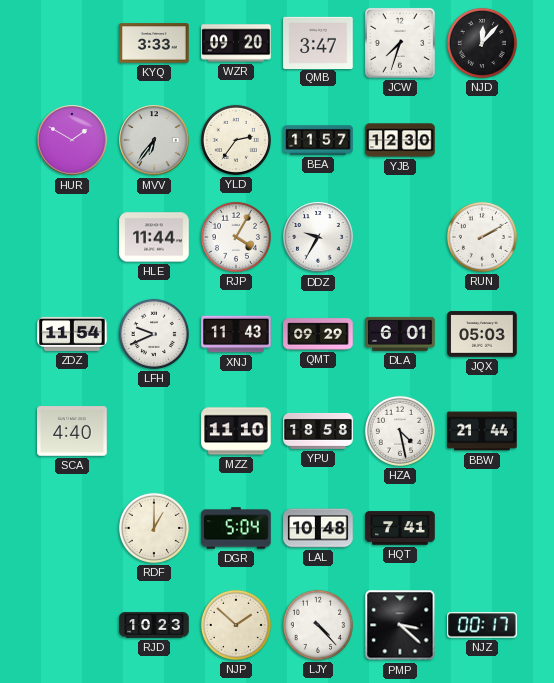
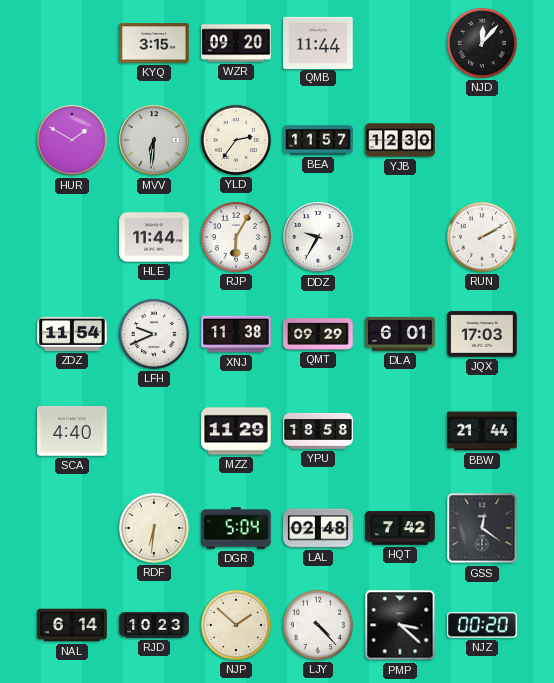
KYQ: 3:33 -> 3:15 (154, 43)
QMB: 3:47 -> 11:44 (318, 42)
JCW: 7:33 -> none (400, 43)
MVV: 6:36 -> 6:31 (154, 140)
RJP: 4:05 -> 6:05 (236, 237)
XNJ: 11:43 -> 11:38 (236, 334)
JQX: 05:03 -> 17:03 (482, 334)
MZZ: 11:10 -> 11:29 (236, 431)
HZA: 4:28 -> none (400, 431)
RDF: 1:00 -> 6:31 (154, 528)
LAL: 10:48 -> 02:48 (318, 528)
HQT: 7:41 -> 7:42 (400, 528)
GSS: none -> 12:21 (482, 528)
NAL: none -> 6:14 (72, 625)
NJZ: 00:17 -> 00:20 (482, 625)
